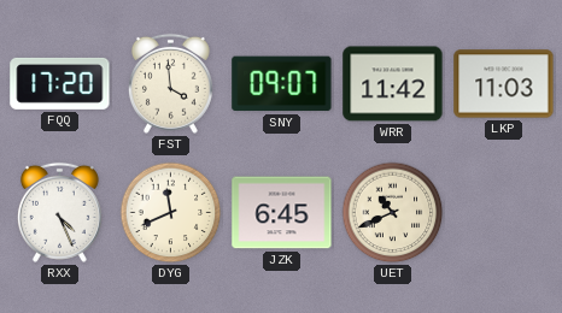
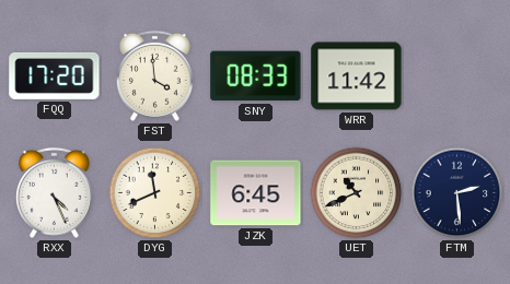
SNY: 09:07 -> 08:33 (256, 76)
LKP: 11:03 -> none (504, 84)
FTM: none -> 2:29 (457, 193)
